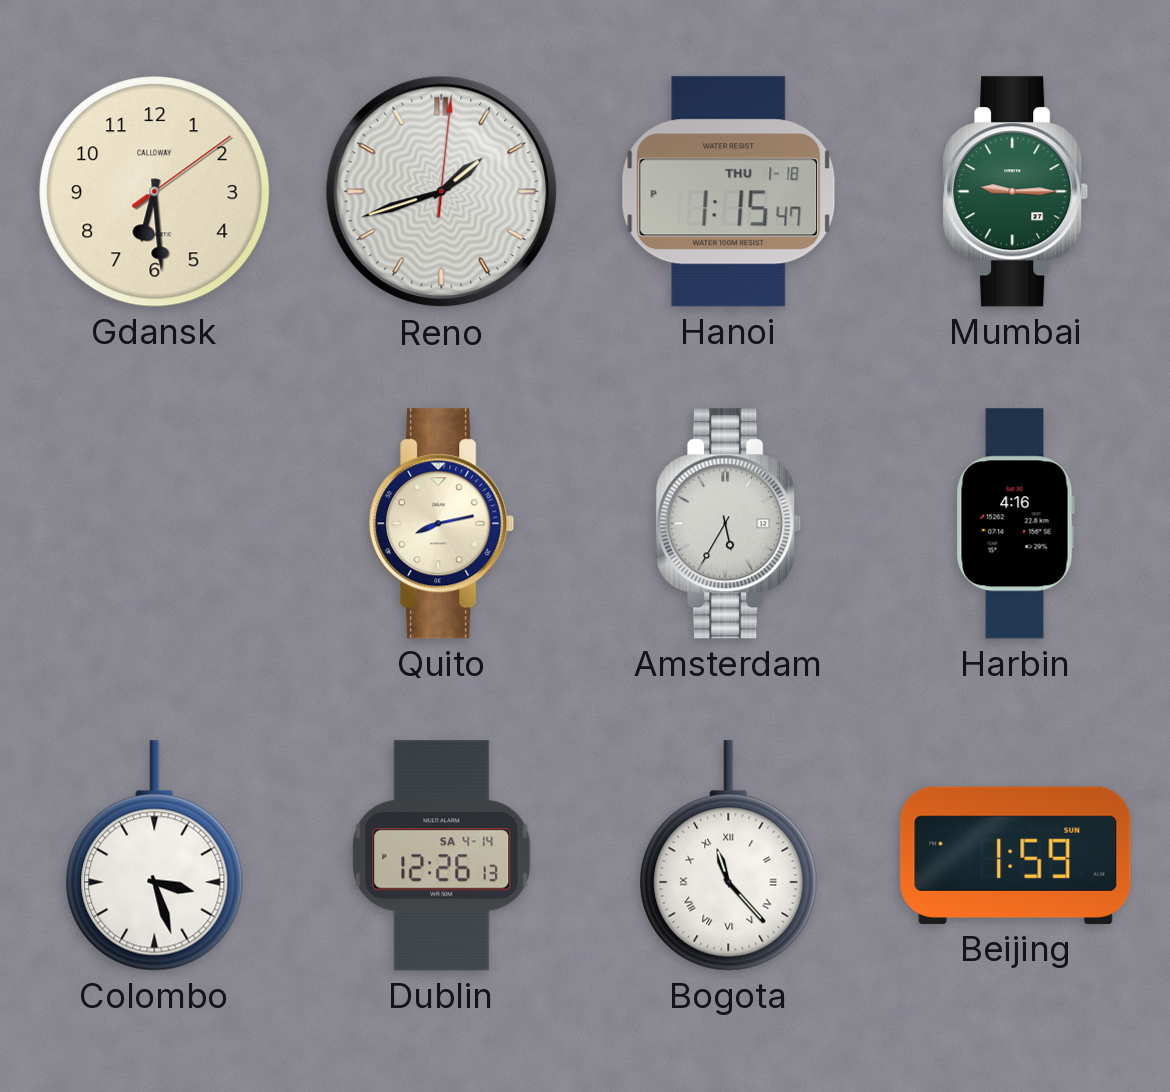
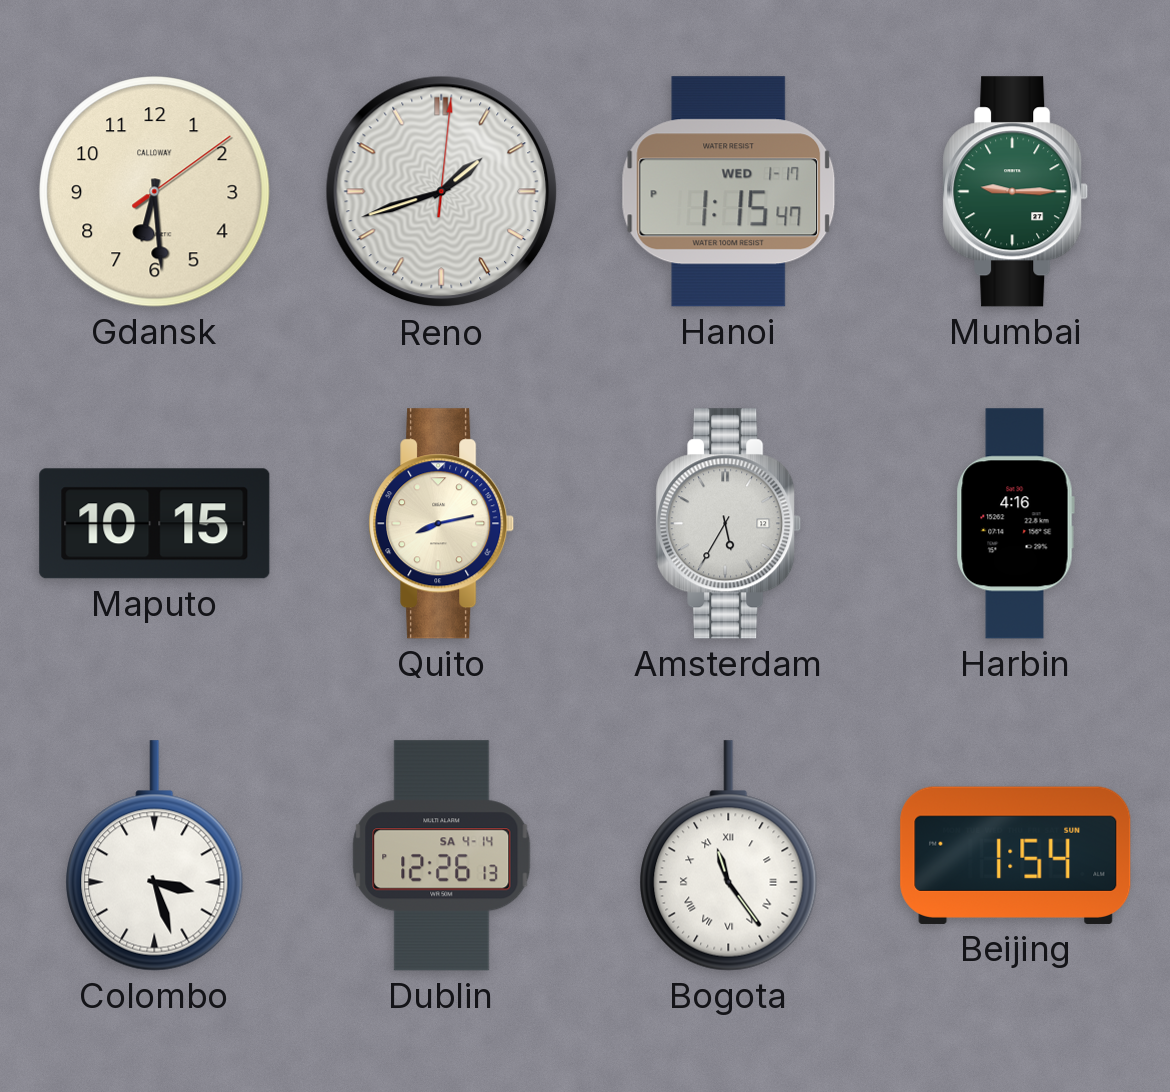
Hanoi date: THU 1-18 -> WED 1-17 (729, 192)
Maputo: none -> 10:15 (155, 524)
Bogota: 11:23 -> 11:24 (729, 856)
Beijing: 1:59 -> 1:54 (1016, 855)
